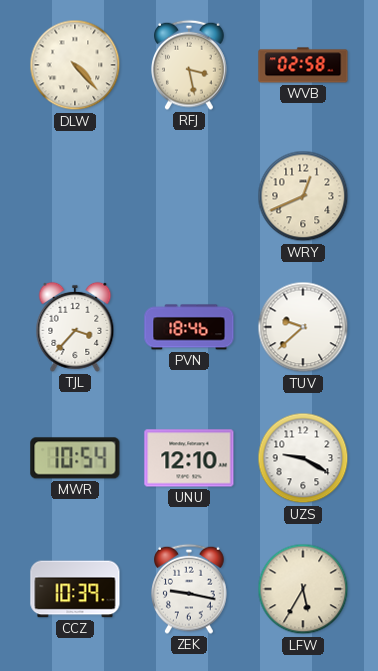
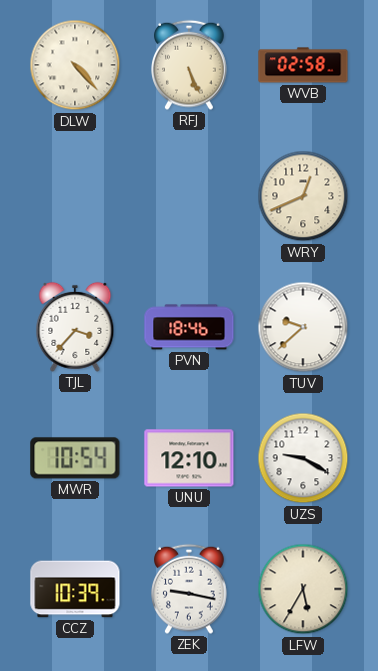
RFJ: 3:28 -> 5:26 (190, 65)
